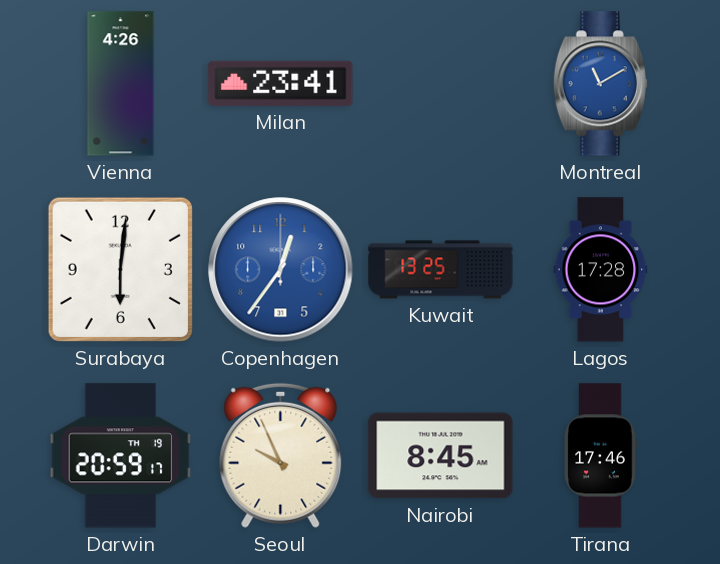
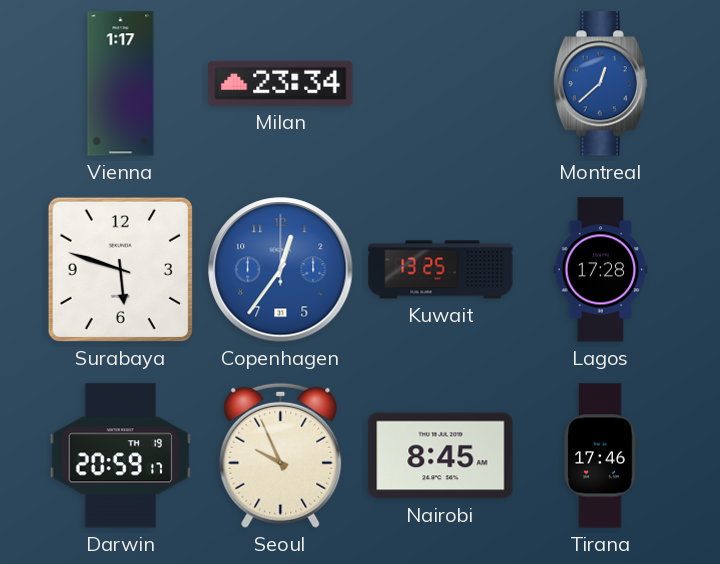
Vienna: 4:26 -> 1:17 (121, 84)
Milan: 23:41 -> 23:34 (281, 83)
Montreal: 11:10 -> 12:38 (600, 84)
Surabaya: 6:01 -> 5:48 (120, 269)
